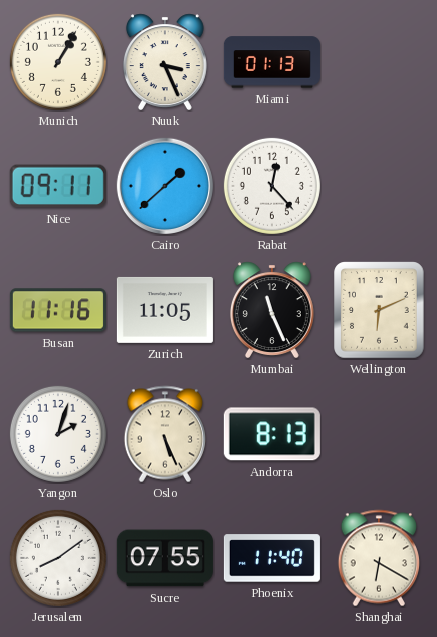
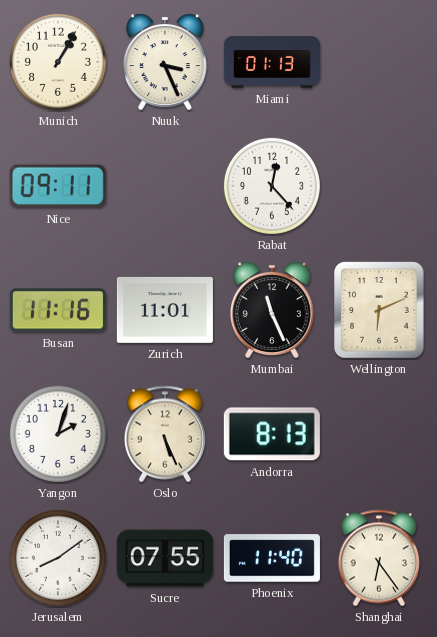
Cairo: 1:38 -> none (165, 186)
Zurich: 11:05 -> 11:01 (165, 310)
Shanghai: 6:20 -> 6:24 (378, 558)
